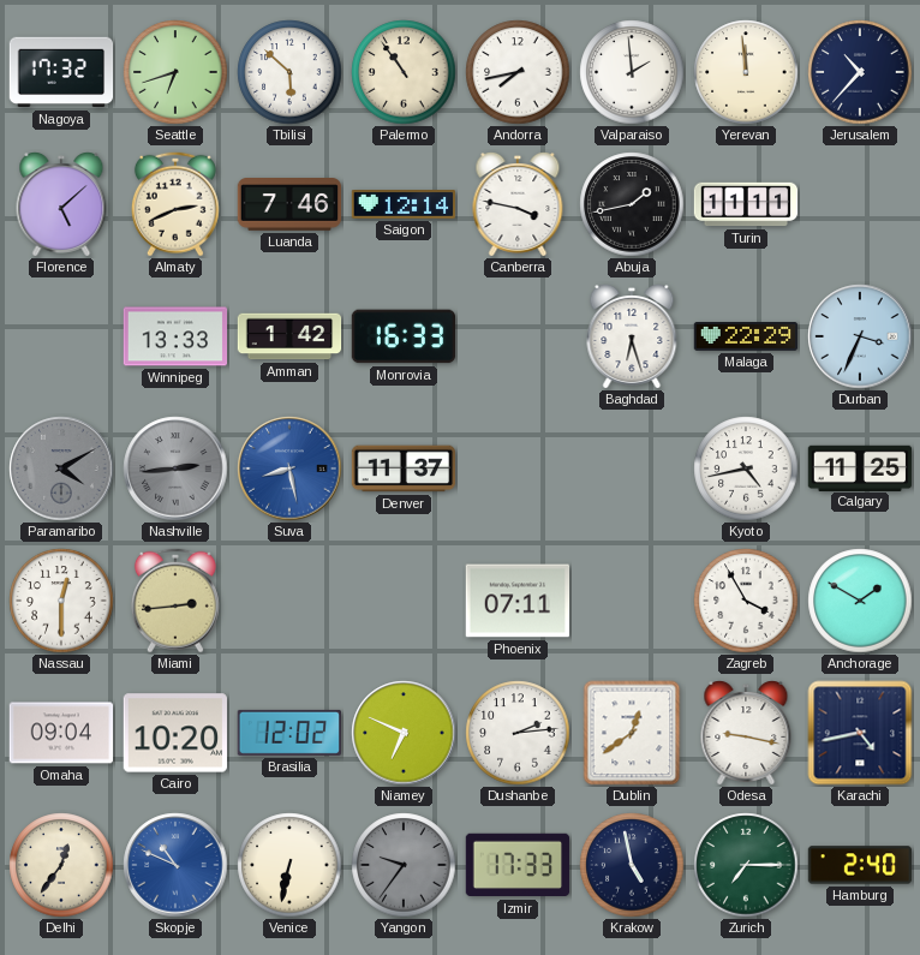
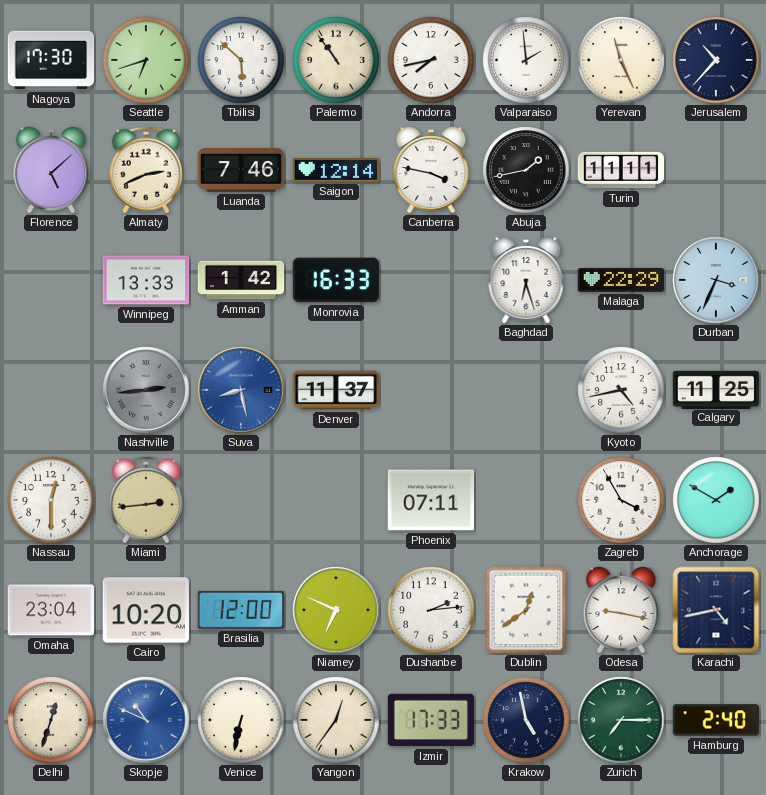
Nagoya: 17:32 -> 17:30 (51, 60)
Yerevan: 11:59 -> 11:26 (621, 60)
Paramaribo: 4:10 -> none (61, 468)
Omaha: 09:04 -> 23:04 (51, 610)
Brasilia: 12:02 -> 12:00 (241, 610)
Delhi: 12:36 -> 12:33 (51, 720)
Yangon: 9:36 -> 12:36 (336, 720)
Yangon dial: grey -> cream (336, 720)
